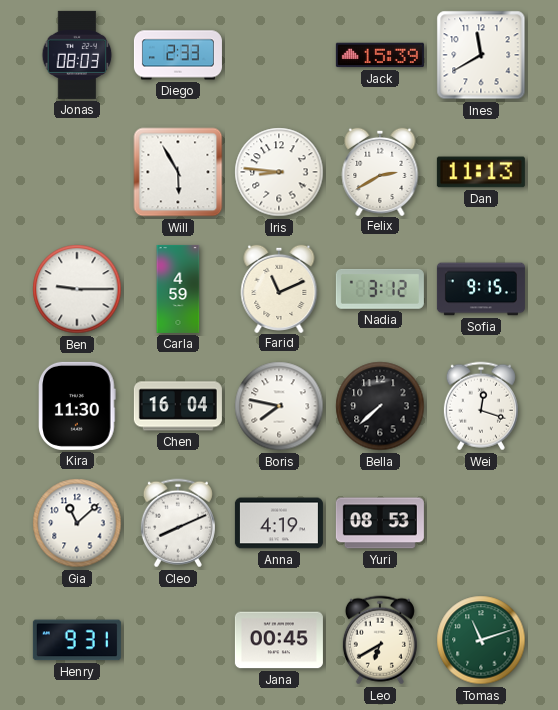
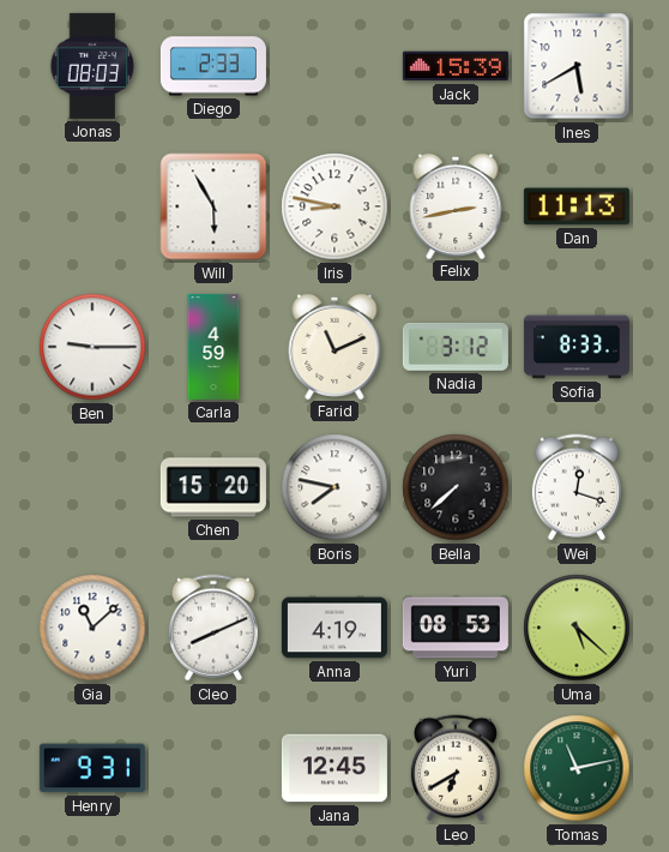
Ines: 11:40 -> 5:40 (577, 66)
Iris: 8:46 -> 8:47 (334, 206)
Felix: 2:40 -> 2:43 (456, 205)
Sofia: 9:15 -> 8:33 (577, 347)
Kira: 11:30 -> none (77, 406)
Chen: 16:04 -> 15:20 (213, 487)
Uma: none -> 5:22 (577, 628)
Jana: 00:45 -> 12:45 (334, 768)
Tomas: 11:12 -> 11:13 (577, 768)
